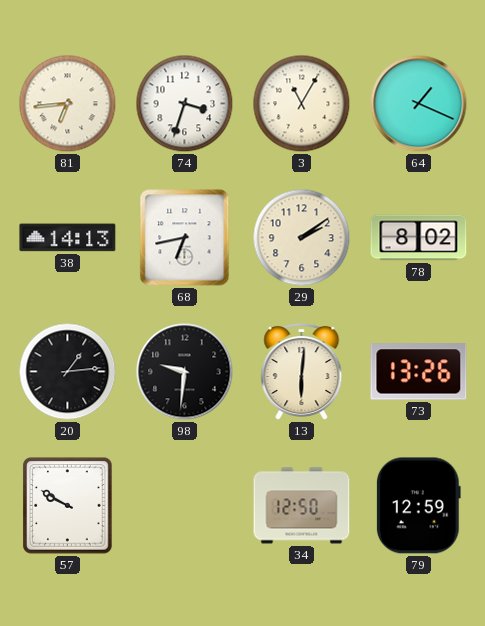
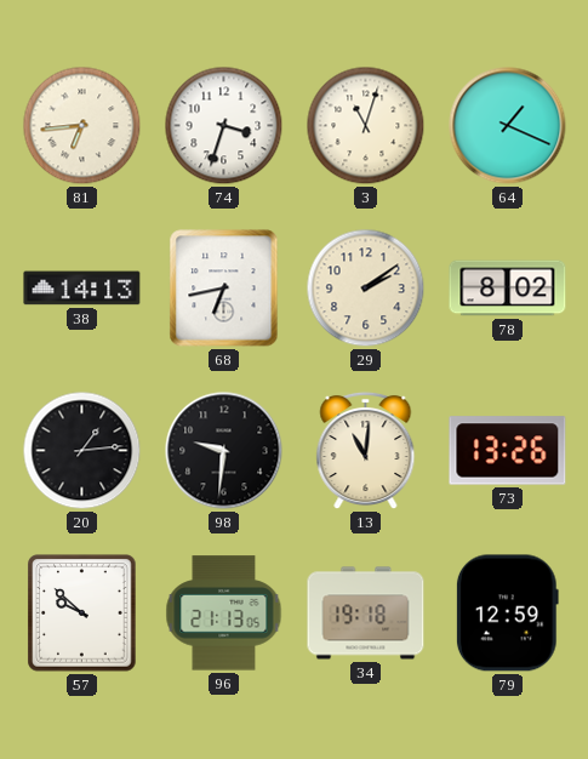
3: 11:05 -> 11:03 (366, 126)
13: 6:01 -> 11:01 (366, 451)
57: 9:50 -> 9:52 (82, 614)
96: none -> 21:13 (224, 614)
34: 12:50 -> 19:18 (366, 614)
